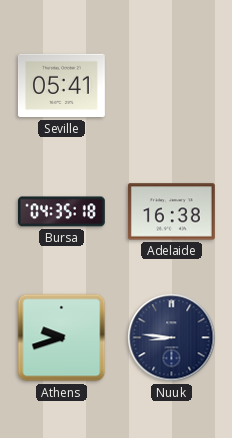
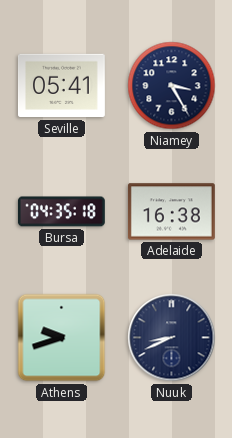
Niamey: none -> 3:25 (172, 86)
Nuuk: 8:46 -> 8:41 (172, 338)
